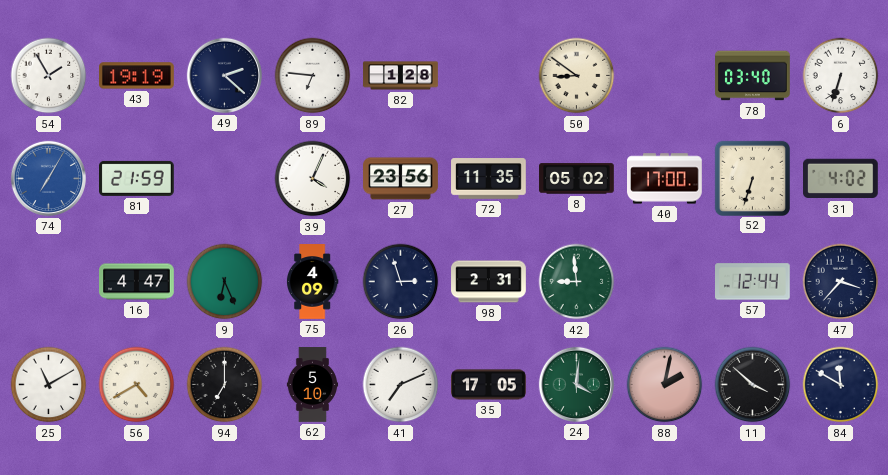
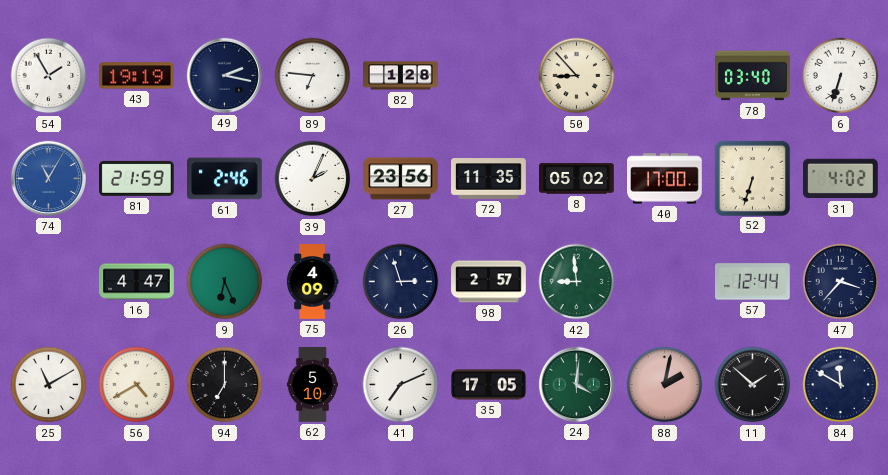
49: 2:22 -> 2:17 (224, 75)
50: 8:51 -> 8:53 (577, 76)
74: 7:05 -> 11:05 (48, 178)
61: none -> 2:46 (225, 179)
39: 4:04 -> 2:04 (313, 179)
98: 2:31 -> 2:57 (489, 282)
11: 3:52 -> 1:52 (753, 385)
